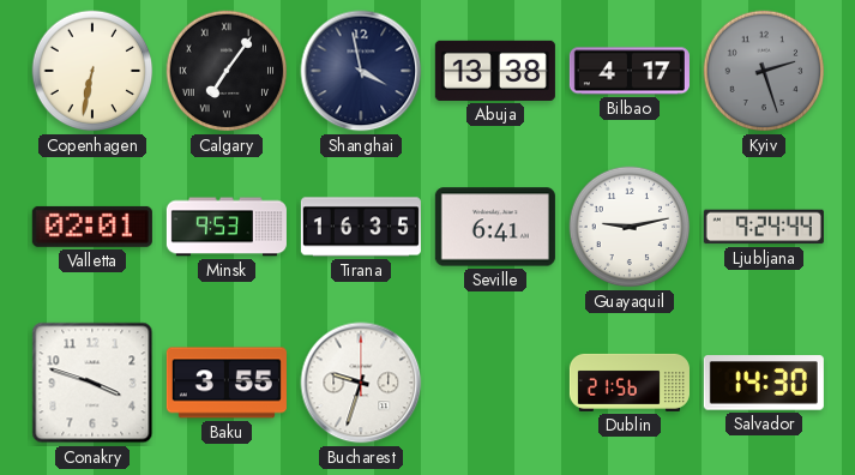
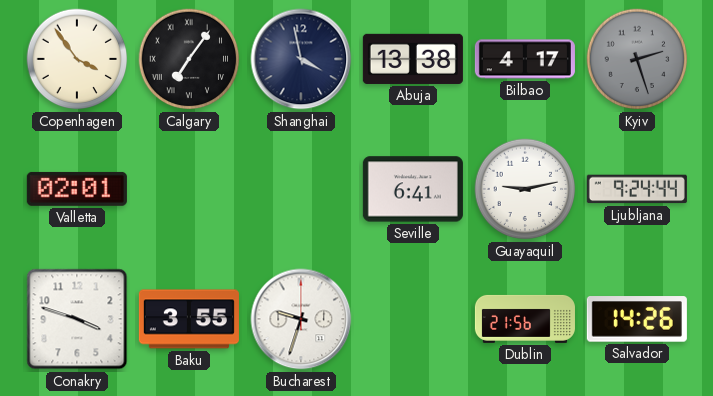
Copenhagen: 6:32 -> 3:54 (77, 59)
Minsk: 9:53 -> none (227, 227)
Tirana: 16:35 -> none (361, 227)
Salvador: 14:30 -> 14:26 (637, 319)
